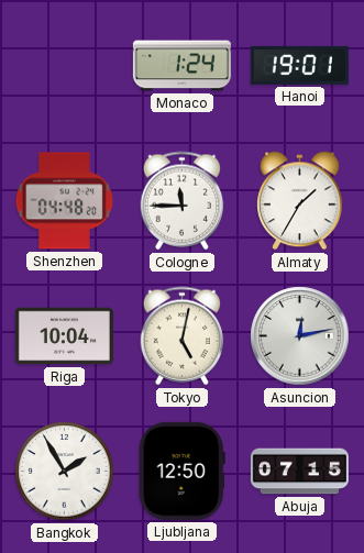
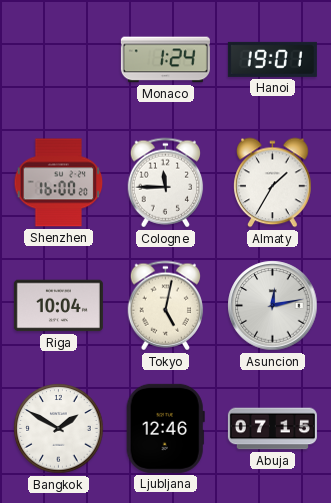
Shenzhen: 04:48 -> 16:00 (59, 183)
Bangkok: 1:55 -> 1:50 (59, 429)
Ljubljana: 12:50 -> 12:46 (165, 428)
